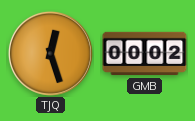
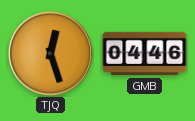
GMB: 00:02 -> 04:46 (145, 54)
